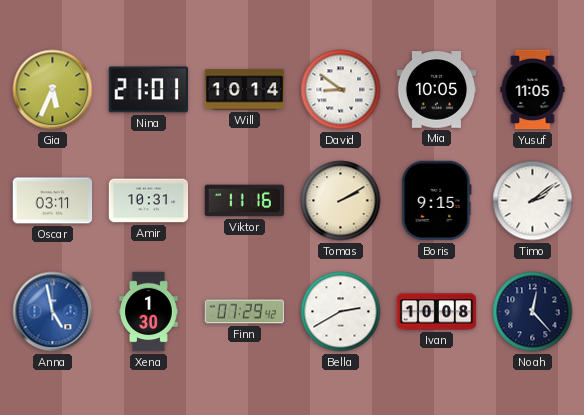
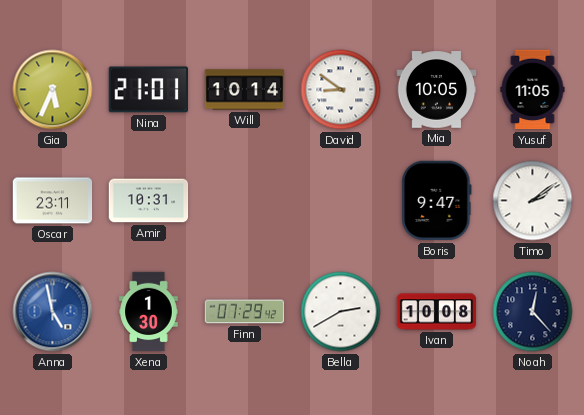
Oscar: 03:11 -> 23:11 (53, 201)
Viktor: 11:16 -> none (245, 201)
Tomas: 2:10 -> none (341, 201)
Boris: 9:15 -> 9:47 (437, 201)
